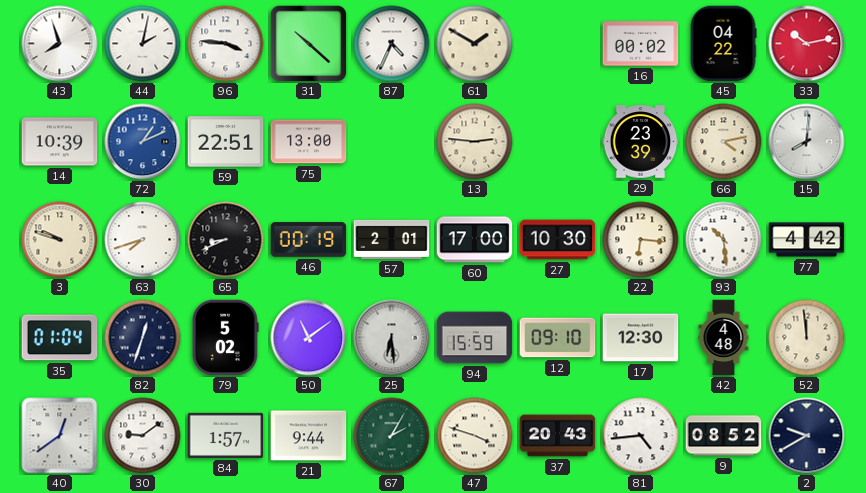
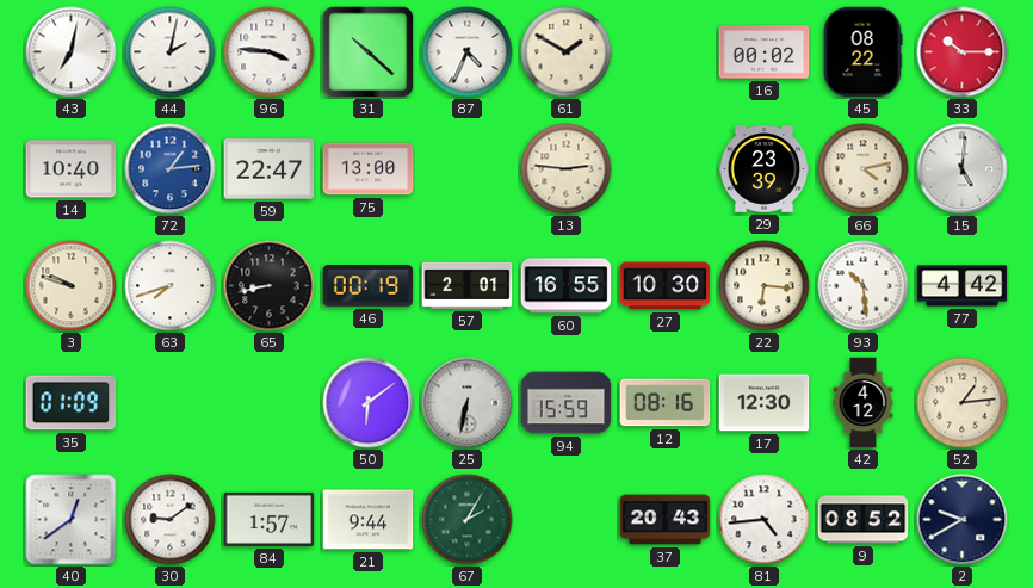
43: 7:57 -> 7:02 (72, 52)
45: 04:22 -> 08:22 (862, 52)
33: 10:13 -> 10:15 (963, 52)
14: 10:39 -> 10:40 (72, 169)
72: 1:11 -> 1:14 (171, 169)
59: 22:51 -> 22:47 (270, 169)
15: 8:01 -> 5:01 (963, 169)
65: 8:41 -> 8:43 (270, 286)
60: 17:00 -> 16:55 (567, 286)
35: 01:04 -> 01:09 (72, 403)
82: 12:33 -> none (143, 338)
79: 5:02 -> none (225, 338)
50: 11:09 -> 6:09 (369, 403)
25: 6:29 -> 6:32 (468, 403)
12: 09:10 -> 08:16 (666, 403)
42: 4:48 -> 4:12 (864, 403)
52: 11:59 -> 1:14 (963, 403)
47: 3:48 -> none (475, 436)
